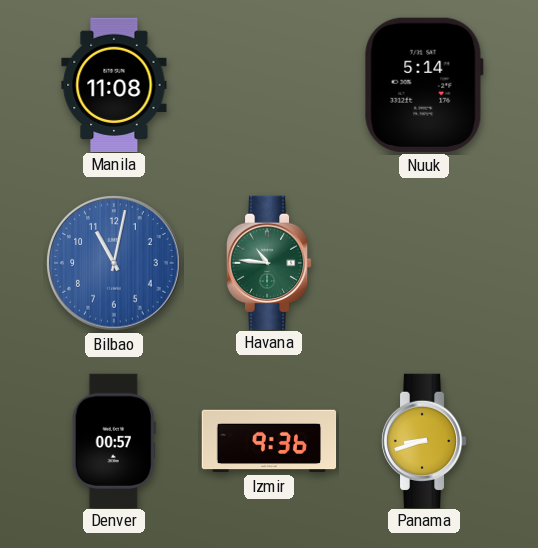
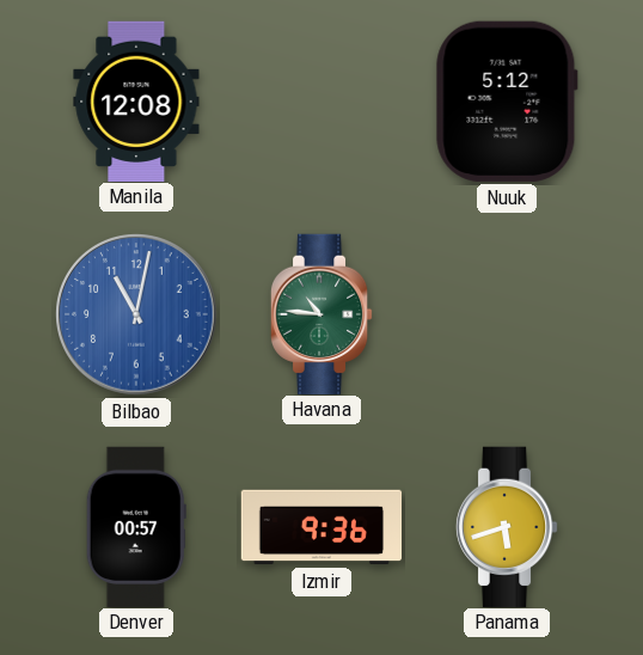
Manila: 11:08 -> 12:08 (136, 100)
Nuuk: 5:14 -> 5:12 (507, 102)
Panama: 8:42 -> 5:42 (507, 526)
